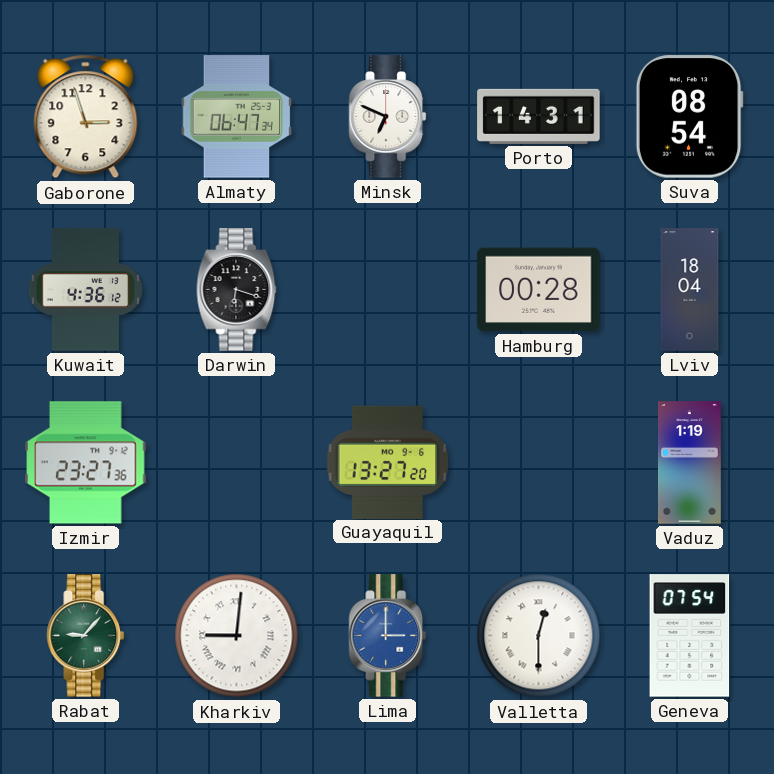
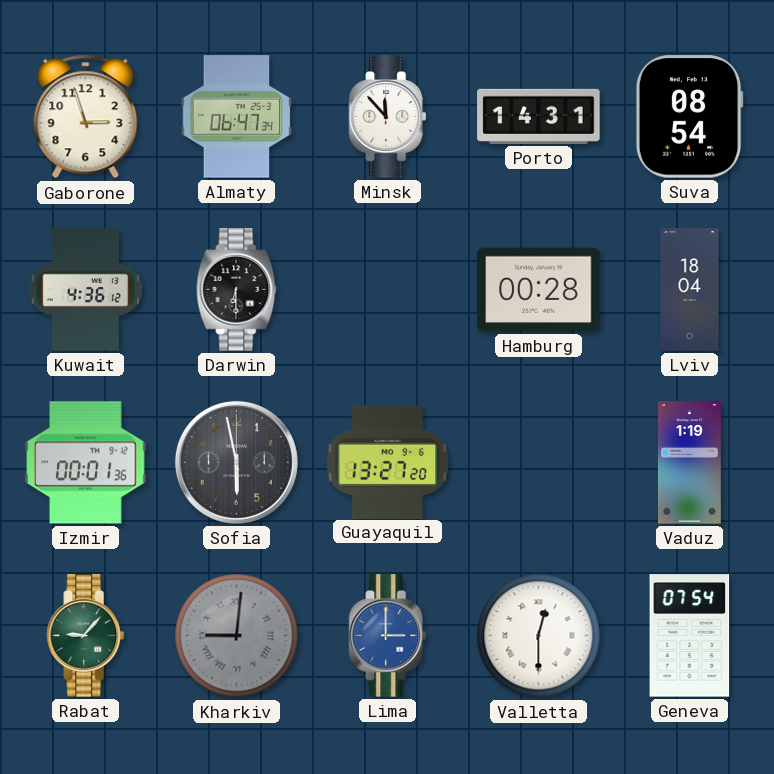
Minsk: 6:49 -> 11:53 (388, 117)
Darwin: 6:18 -> 6:30 (237, 290)
Izmir: 23:27 -> 00:01 (86, 463)
Sofia: none -> 5:58 (236, 462)
Kharkiv dial: white -> grey (237, 636)
